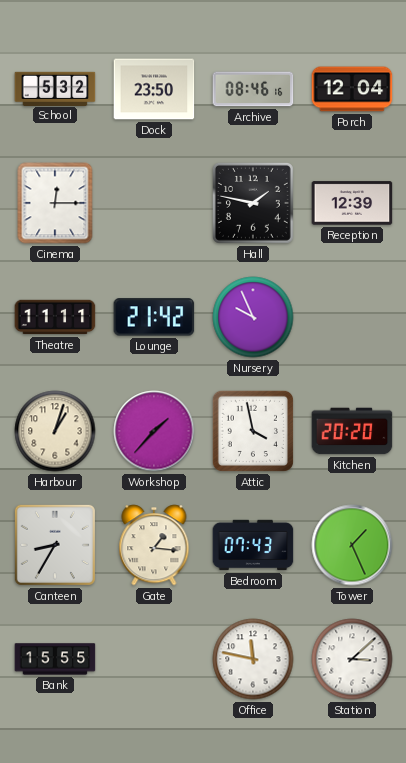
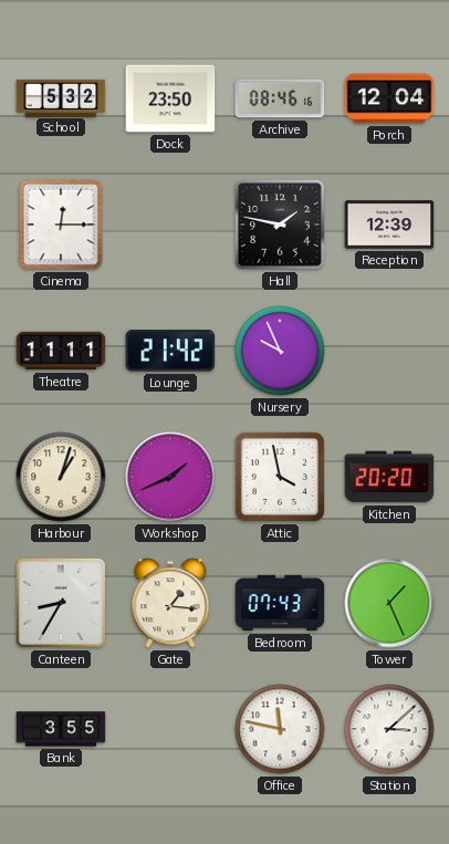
Workshop: 1:37 -> 1:41 (170, 477)
Bank: 15:55 -> 3:55 (61, 729)
